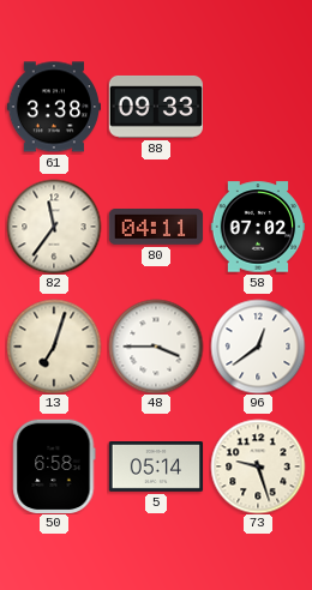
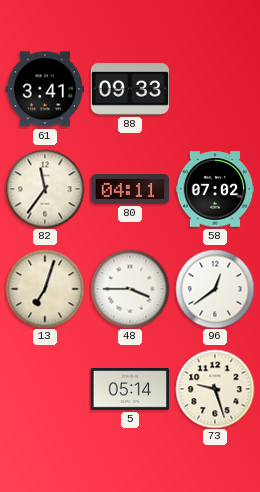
61: 3:38 -> 3:41 (44, 89)
50: 6:58 -> none (54, 465)
